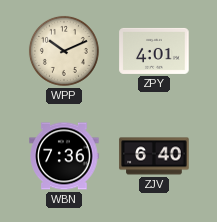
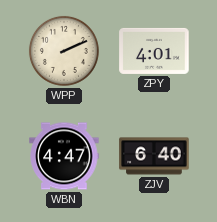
WPP: 10:11 -> 2:11 (64, 51)
WBN: 7:36 -> 4:47 (64, 156)
